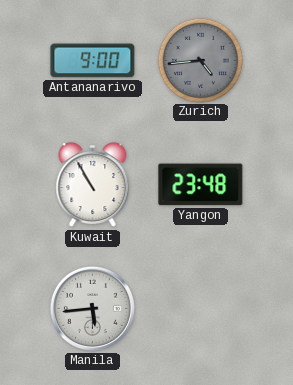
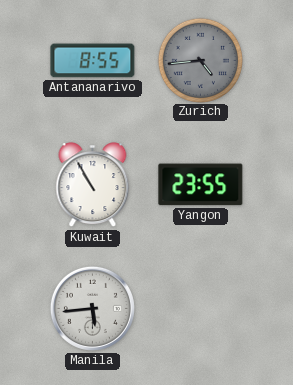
Antananarivo: 9:00 -> 8:55 (93, 61)
Yangon: 23:48 -> 23:55 (201, 185)
